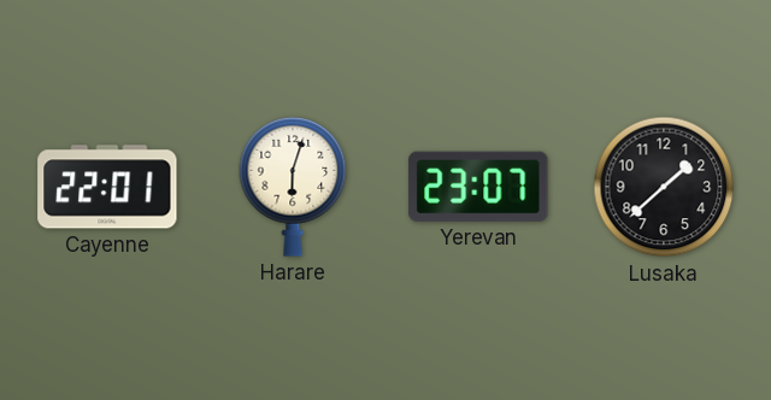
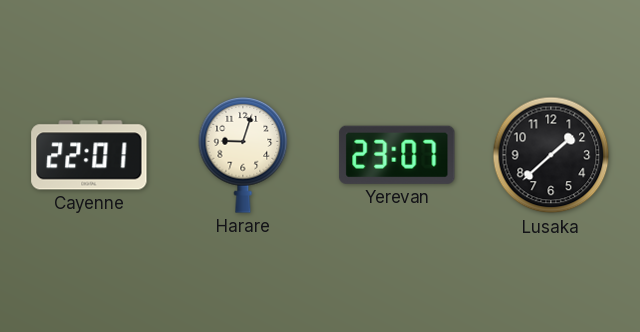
Harare: 6:03 -> 9:03 (243, 155)
